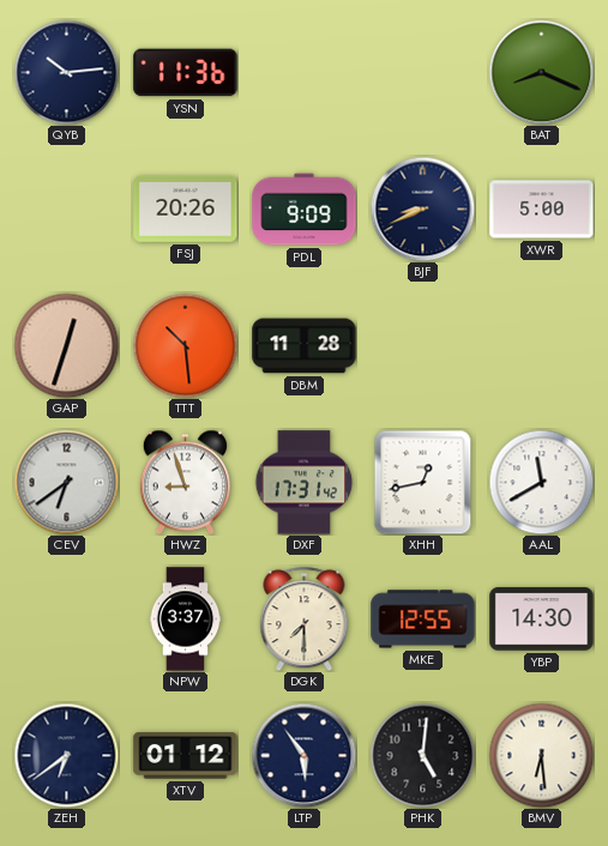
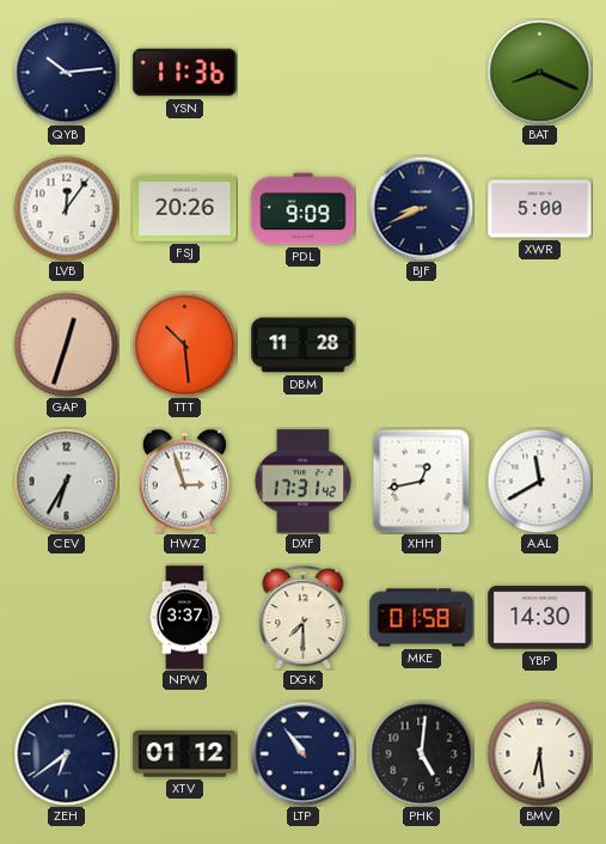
LVB: none -> 12:06 (66, 208)
CEV: 6:39 -> 6:35 (66, 481)
HWZ: 8:57 -> 2:57 (184, 481)
MKE: 12:55 -> 01:58 (422, 618)
LTP: 5:54 -> 10:54 (302, 753)
